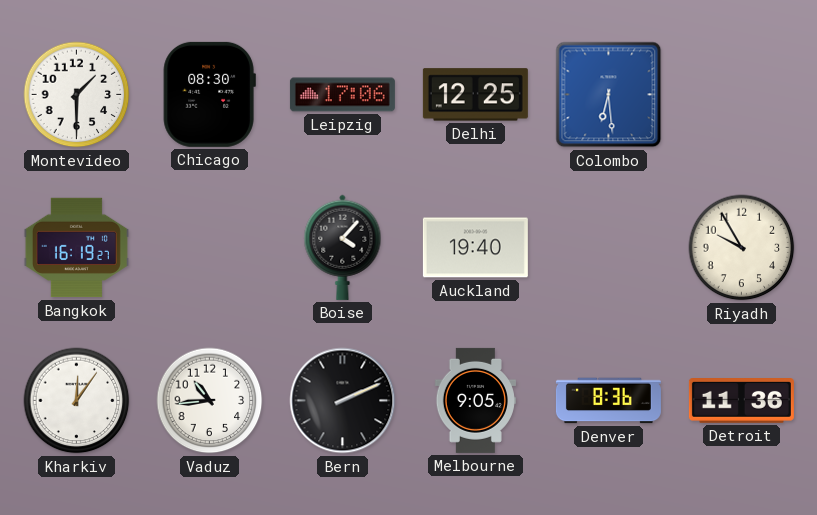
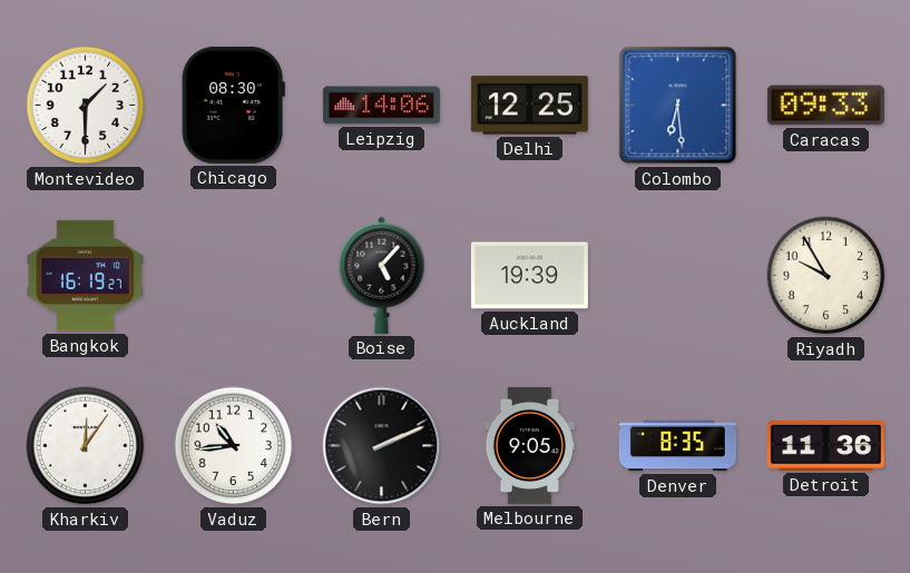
Leipzig: 17:06 -> 14:06 (381, 106)
Caracas: none -> 09:33 (825, 106)
Boise: 4:07 -> 5:07 (382, 275)
Auckland: 19:40 -> 19:39 (529, 276)
Denver: 8:36 -> 8:35 (677, 446)
